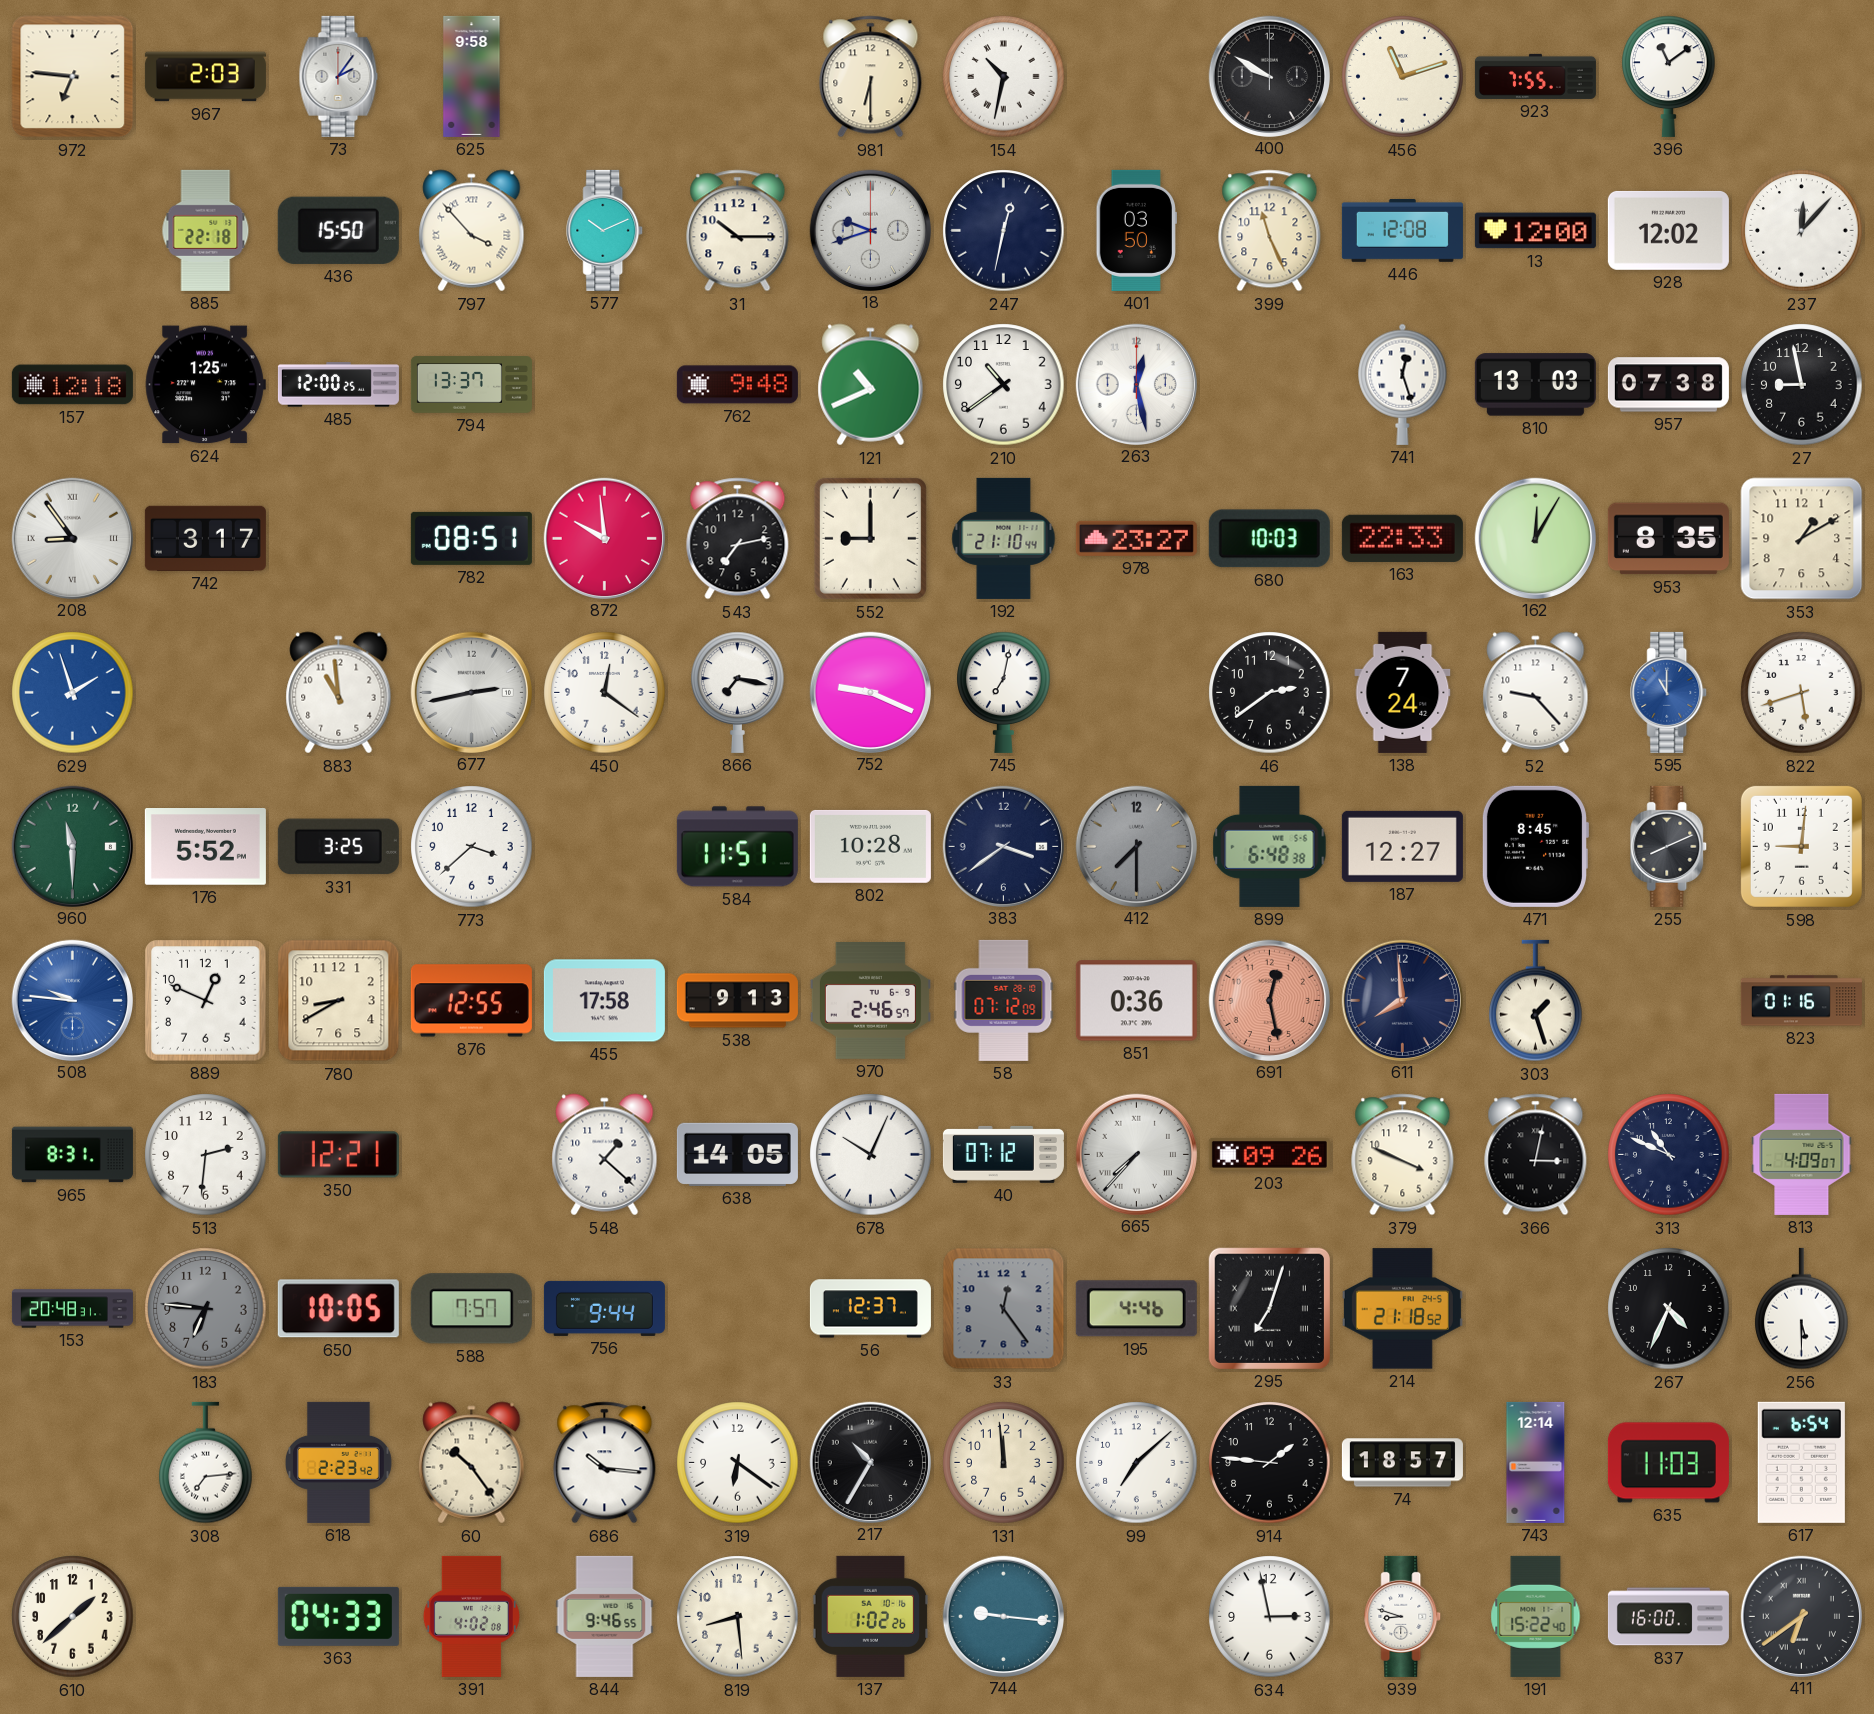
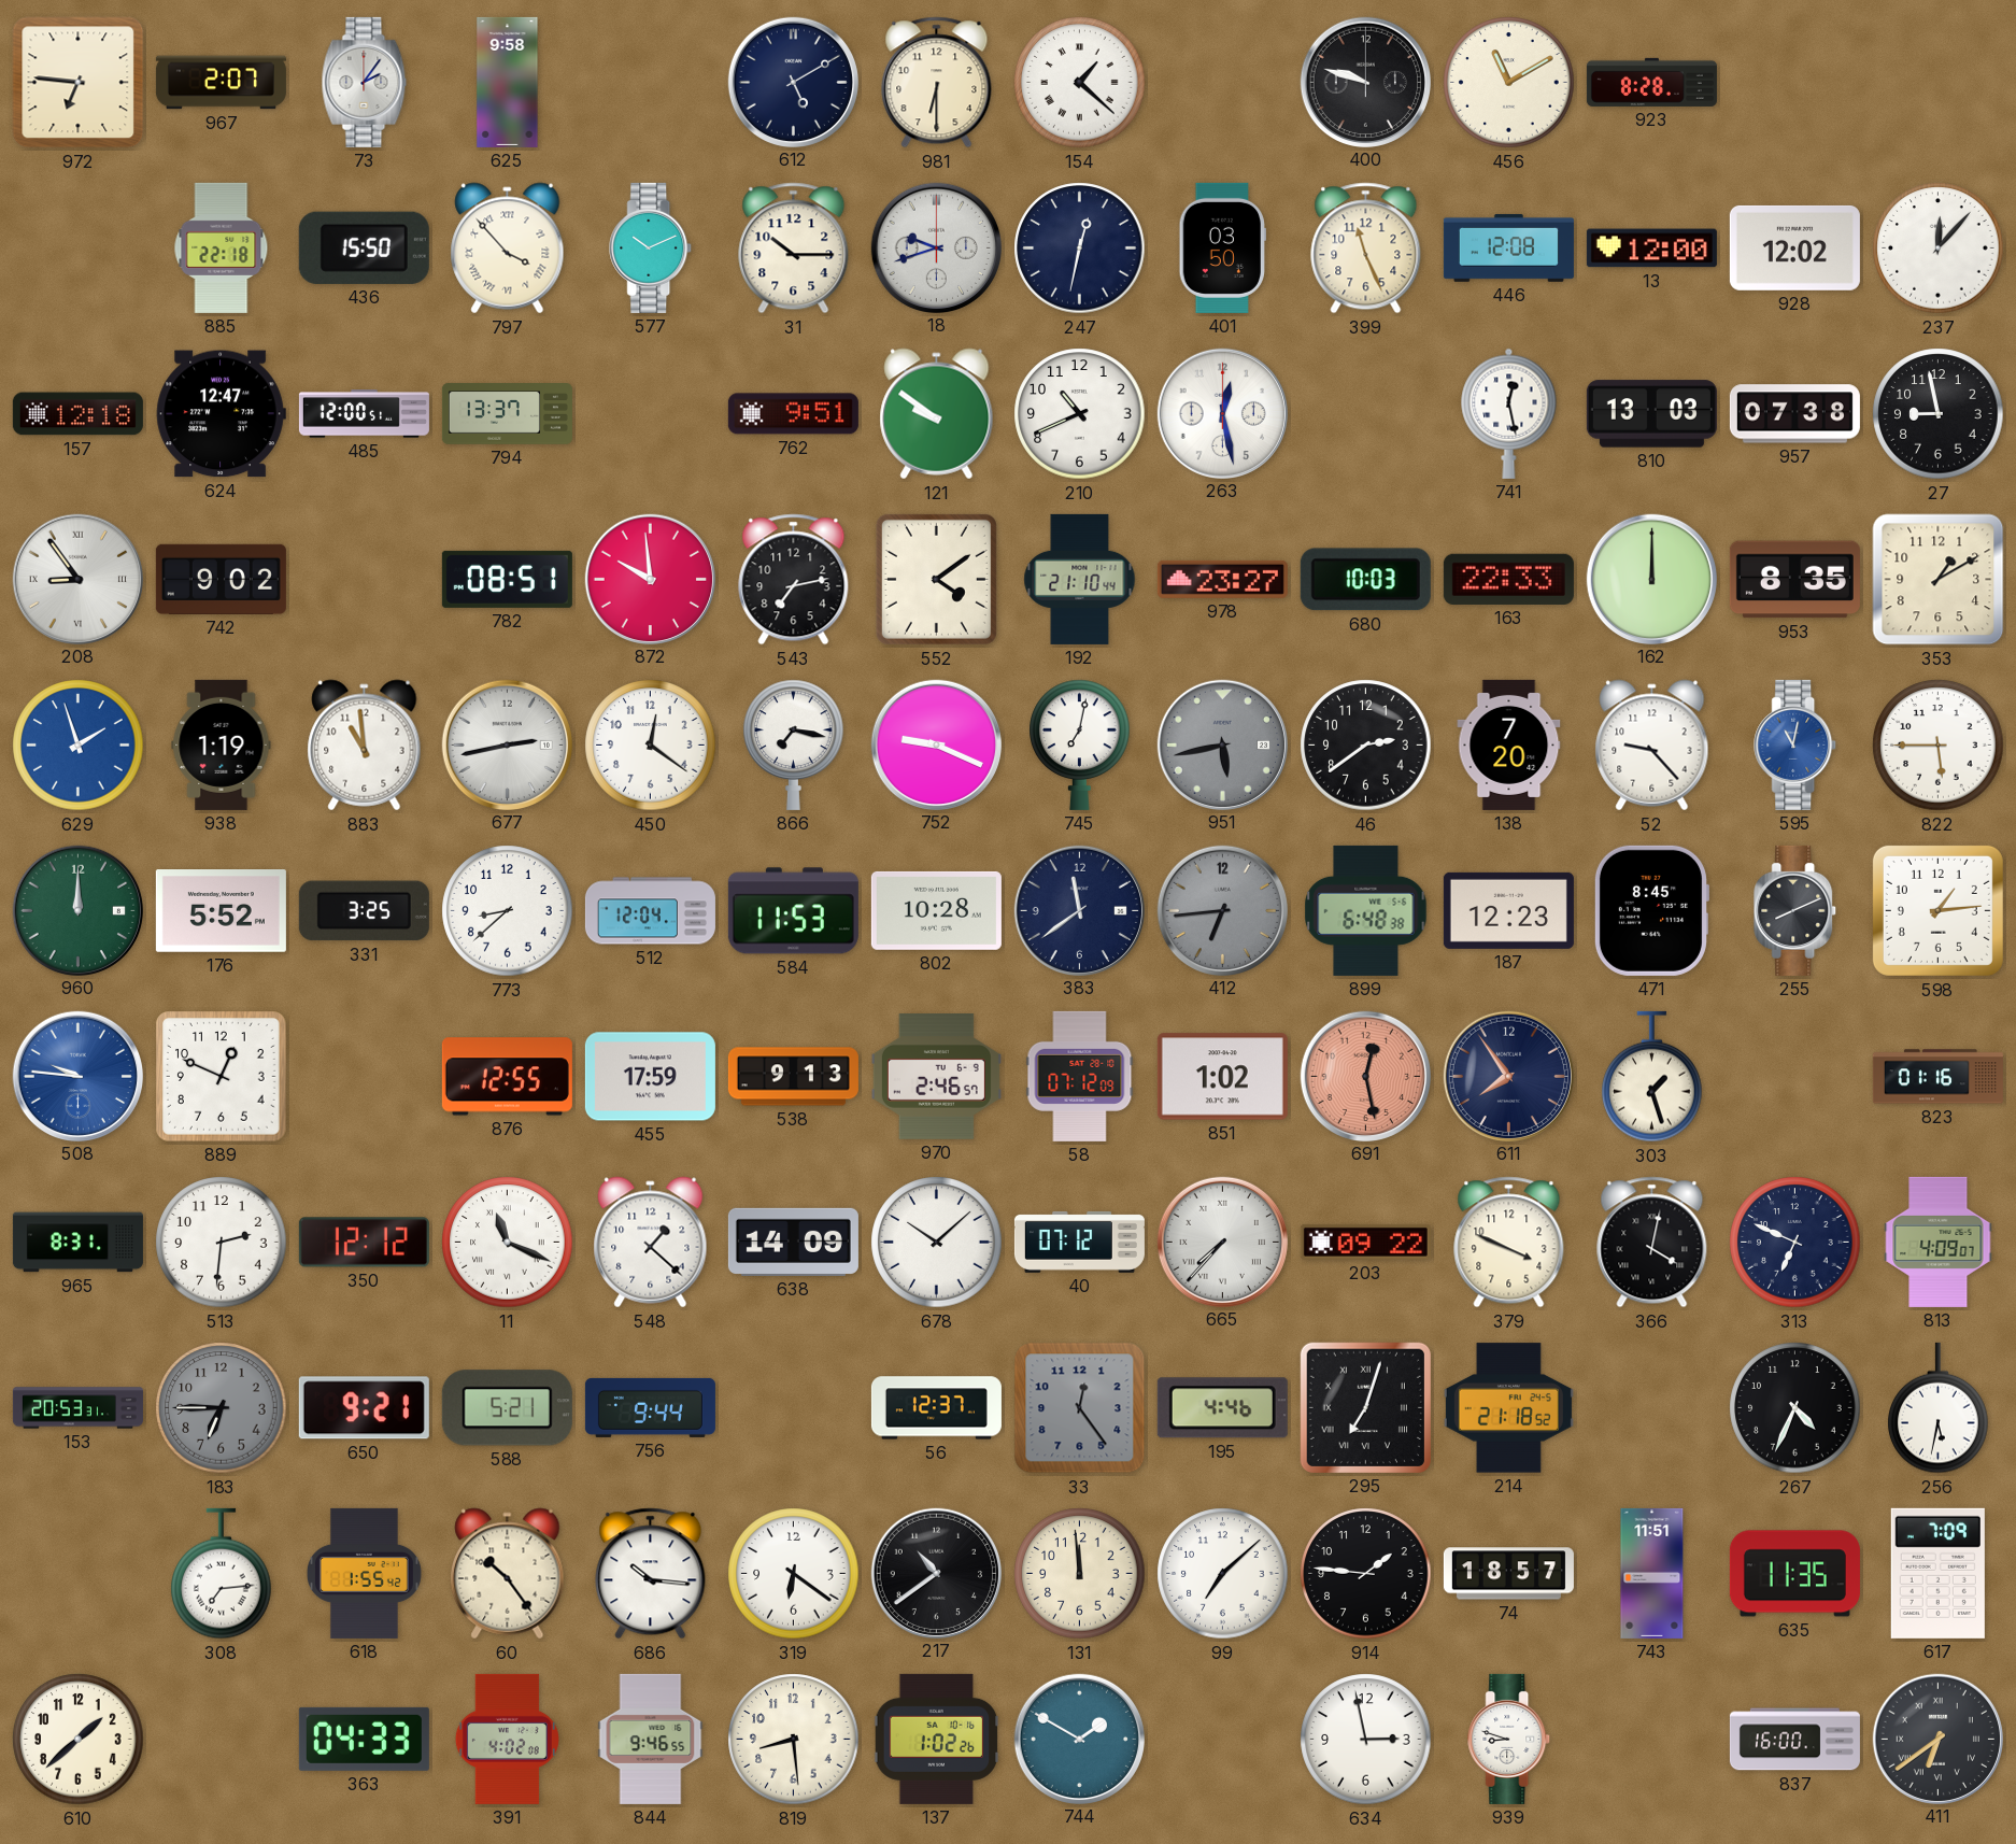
967: 2:03 -> 2:07 (221, 83)
612: none -> 5:10 (793, 82)
154: 10:32 -> 1:22 (1080, 83)
400: 9:50 -> 9:48 (1365, 82)
456: 11:12 -> 11:10 (1509, 83)
923: 7:55 -> 8:28 (1651, 82)
396: 11:09 -> none (1669, 76)
624: 1:25 -> 12:47 (221, 414)
485: 12:00:25 -> 12:00:51 (364, 414)
762: 9:48 -> 9:51 (793, 414)
121: 10:41 -> 9:51 (937, 414)
210: 10:39 -> 10:41 (1080, 414)
741: 12:27 -> 12:28 (1509, 413)
742: 3:17 -> 9:02 (221, 579)
552: 9:00 -> 4:09 (936, 579)
162: 12:05 -> 12:00 (1651, 579)
938: none -> 1:19 (222, 744)
951: none -> 5:43 (1222, 744)
138: 7:24 -> 7:20 (1509, 744)
595: 11:00 -> 11:02 (1795, 744)
822: 5:42 -> 5:45 (1939, 746)
960: 11:30 -> 12:00 (77, 910)
773: 3:38 -> 8:38 (508, 911)
512: none -> 12:04 (650, 911)
584: 11:51 -> 11:53 (793, 911)
383: 3:39 -> 11:39 (1079, 910)
412: 7:30 -> 6:44 (1222, 910)
187: 12:27 -> 12:23 (1508, 910)
598: 9:01 -> 1:14 (1937, 910)
780: 8:40 -> none (339, 1001)
455: 17:58 -> 17:59 (650, 1077)
851: 0:36 -> 1:02 (1222, 1077)
611: 7:59 -> 7:54 (1508, 1076)
350: 12:21 -> 12:12 (364, 1243)
11: none -> 11:19 (508, 1243)
638: 14:05 -> 14:09 (793, 1242)
678: 10:04 -> 10:08 (937, 1243)
203: 09:26 -> 09:22 (1365, 1242)
366: 3:02 -> 4:02 (1652, 1243)
313: 10:49 -> 6:49 (1795, 1243)
153: 20:48 -> 20:53 (77, 1408)
183: 6:46 -> 6:45 (222, 1408)
650: 10:05 -> 9:21 (364, 1408)
588: 7:57 -> 5:21 (507, 1408)
256: 5:30 -> 5:32 (1939, 1408)
618: 2:23 -> 1:55 (364, 1573)
217: 10:35 -> 10:39 (936, 1573)
743: 12:14 -> 11:51 (1652, 1573)
635: 11:03 -> 11:35 (1794, 1574)
617: 6:54 -> 7:09 (1937, 1573)
744: 9:16 -> 1:50 (1079, 1739)
191: 15:22 -> none (1536, 1616)
